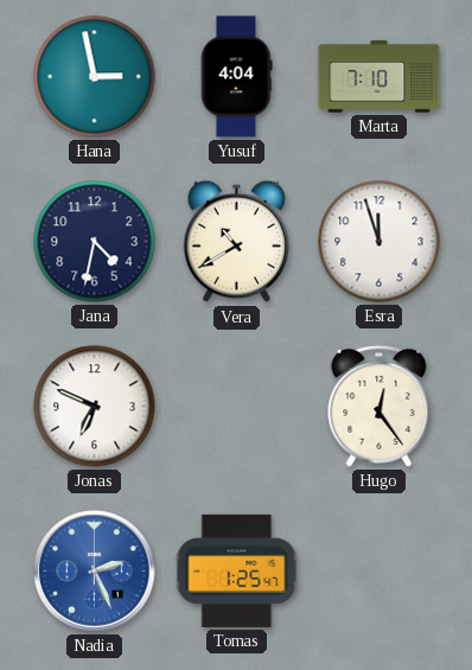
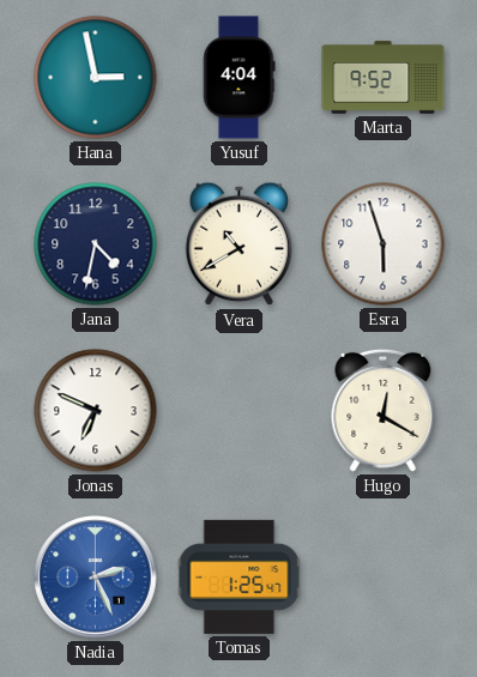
Marta: 7:10 -> 9:52 (384, 78)
Esra: 11:57 -> 5:57 (384, 244)
Hugo: 12:24 -> 12:20 (384, 410)
